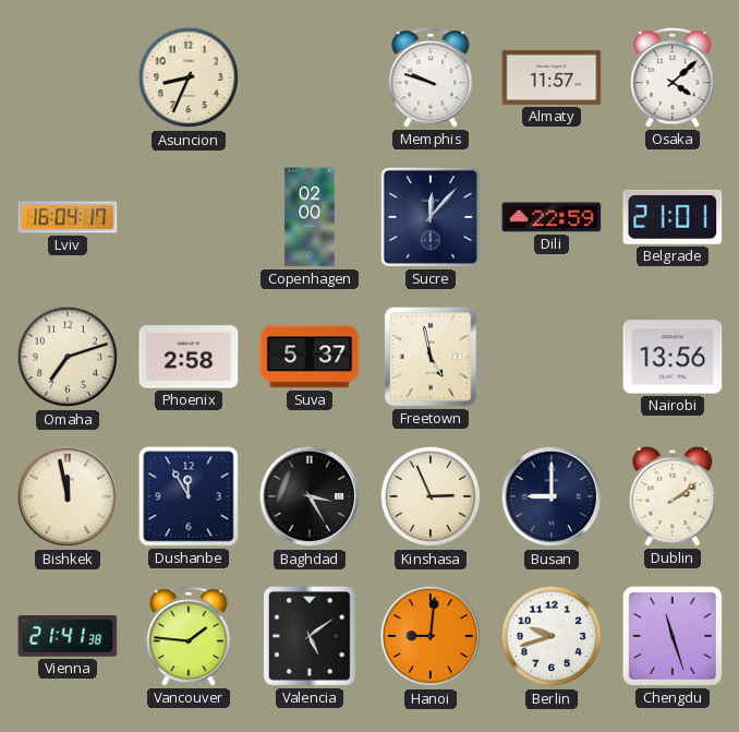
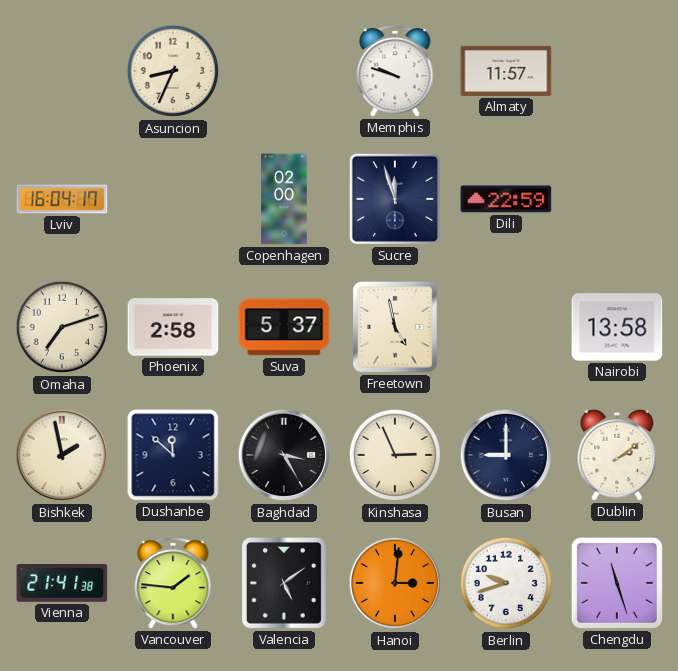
Osaka: 4:08 -> none (673, 77)
Sucre: 12:07 -> 11:57 (395, 199)
Belgrade: 21:01 -> none (673, 217)
Nairobi: 13:56 -> 13:58 (617, 327)
Bishkek: 11:58 -> 1:58 (62, 455)
Dushanbe: 11:55 -> 11:52 (173, 455)
Hanoi: 9:01 -> 3:01 (395, 583)
